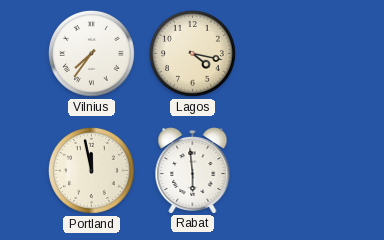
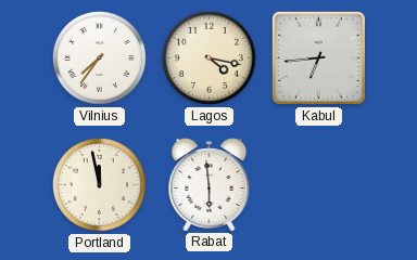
Kabul: none -> 6:44 (318, 57)
